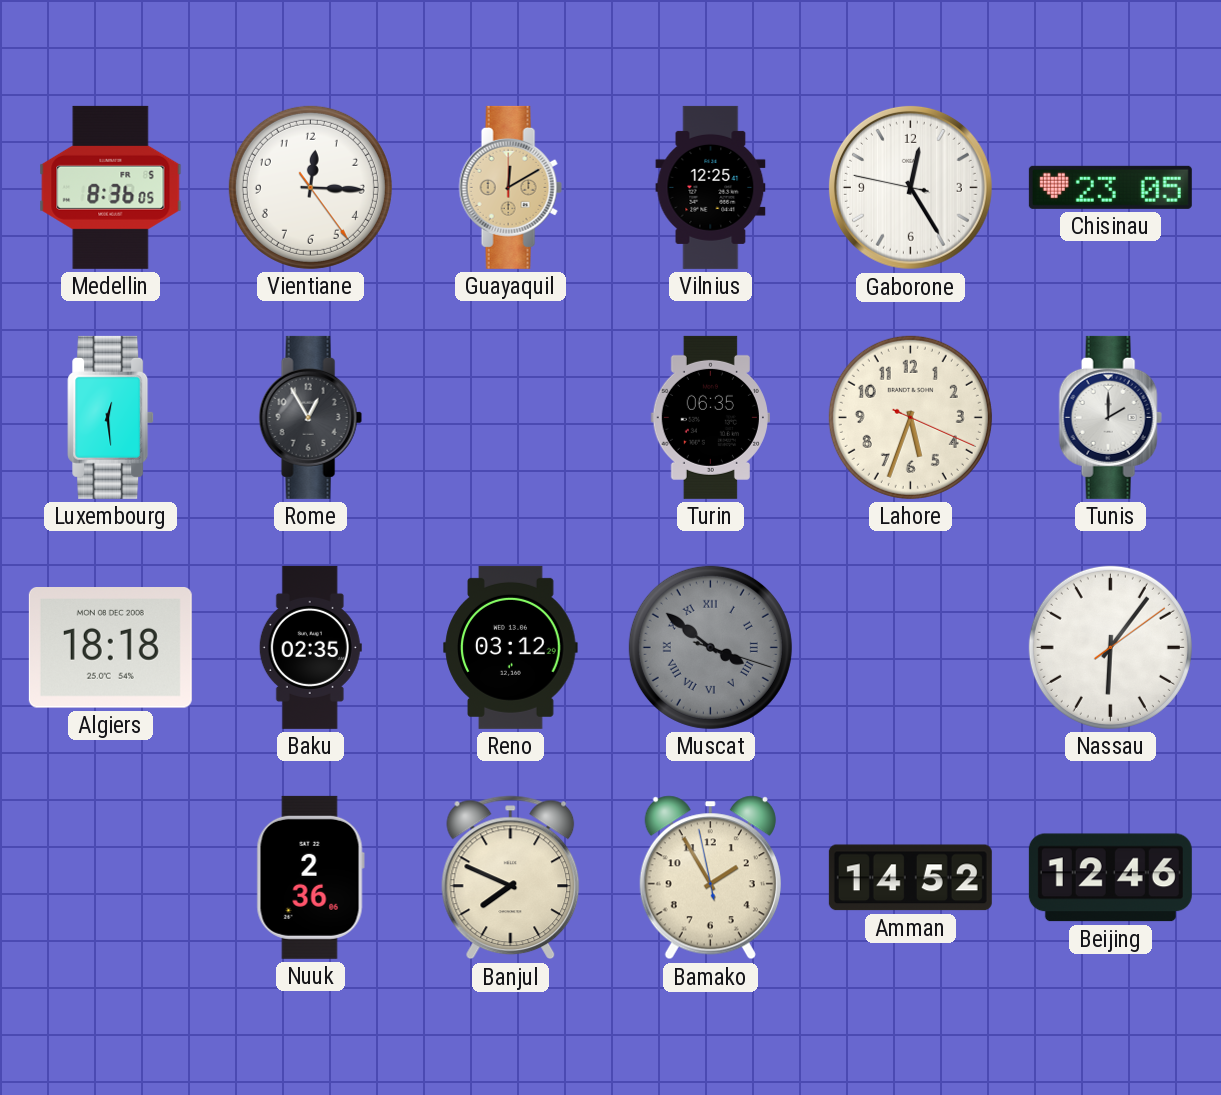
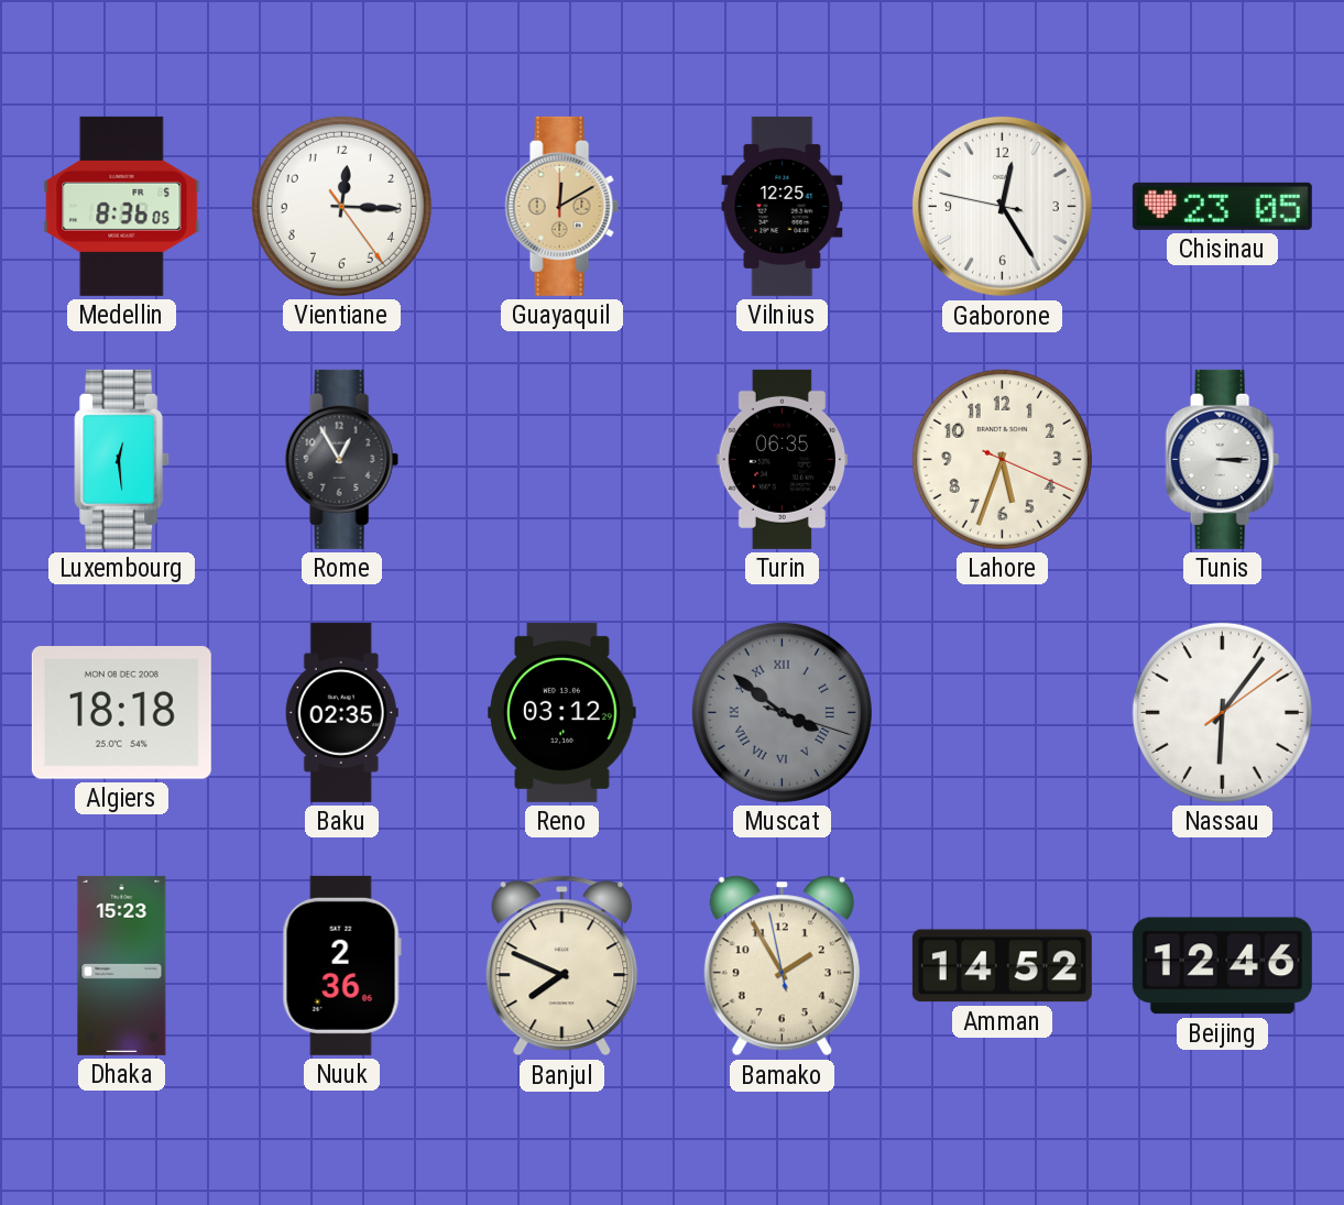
Tunis: 2:00 -> 3:15 (1222, 459)
Dhaka: none -> 15:23 (122, 965)
